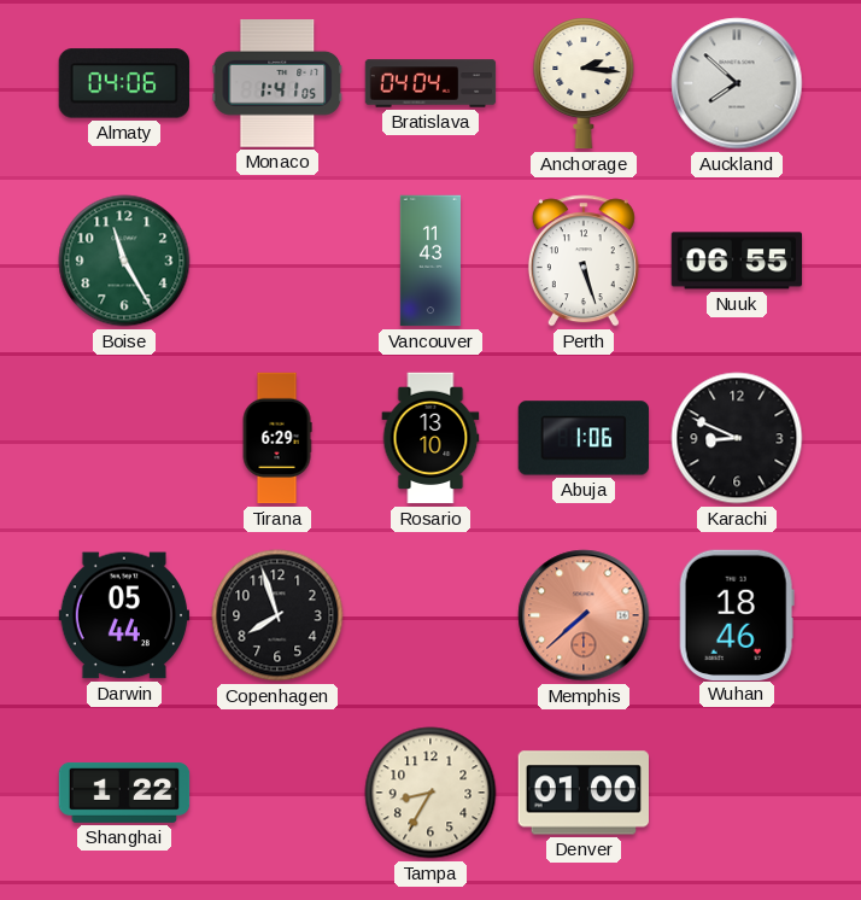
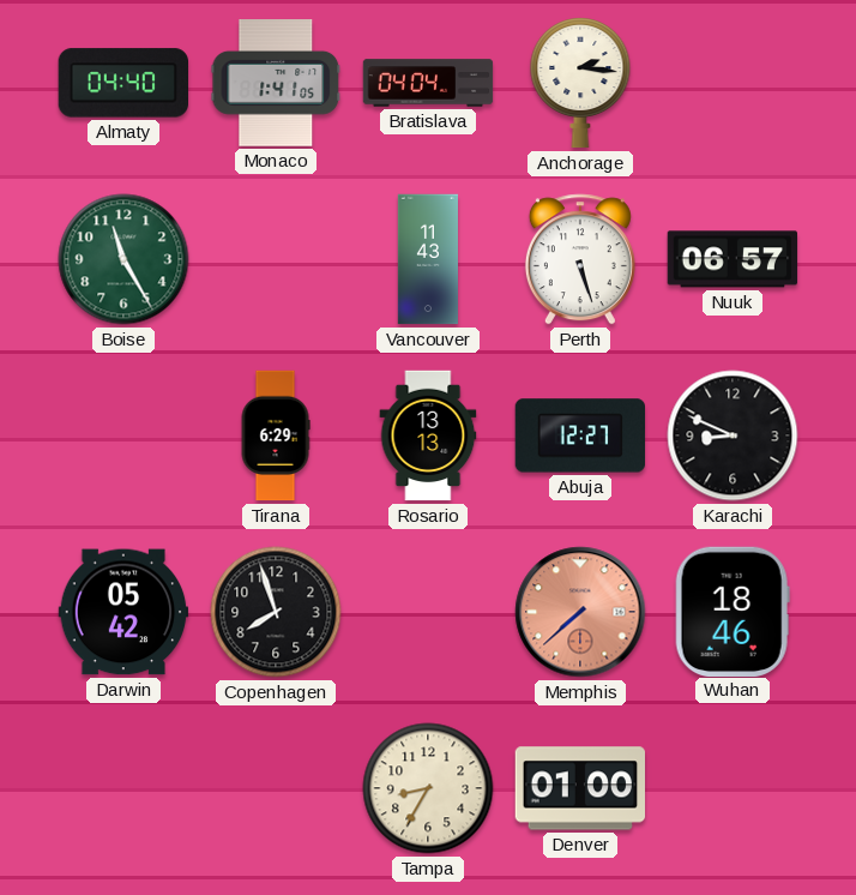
Almaty: 04:06 -> 04:40 (122, 83)
Auckland: 7:52 -> none (737, 83)
Nuuk: 06:55 -> 06:57 (733, 259)
Rosario: 13:10 -> 13:13 (428, 436)
Abuja: 1:06 -> 12:27 (579, 436)
Darwin: 05:44 -> 05:42 (123, 612)
Shanghai: 1:22 -> none (124, 793)
